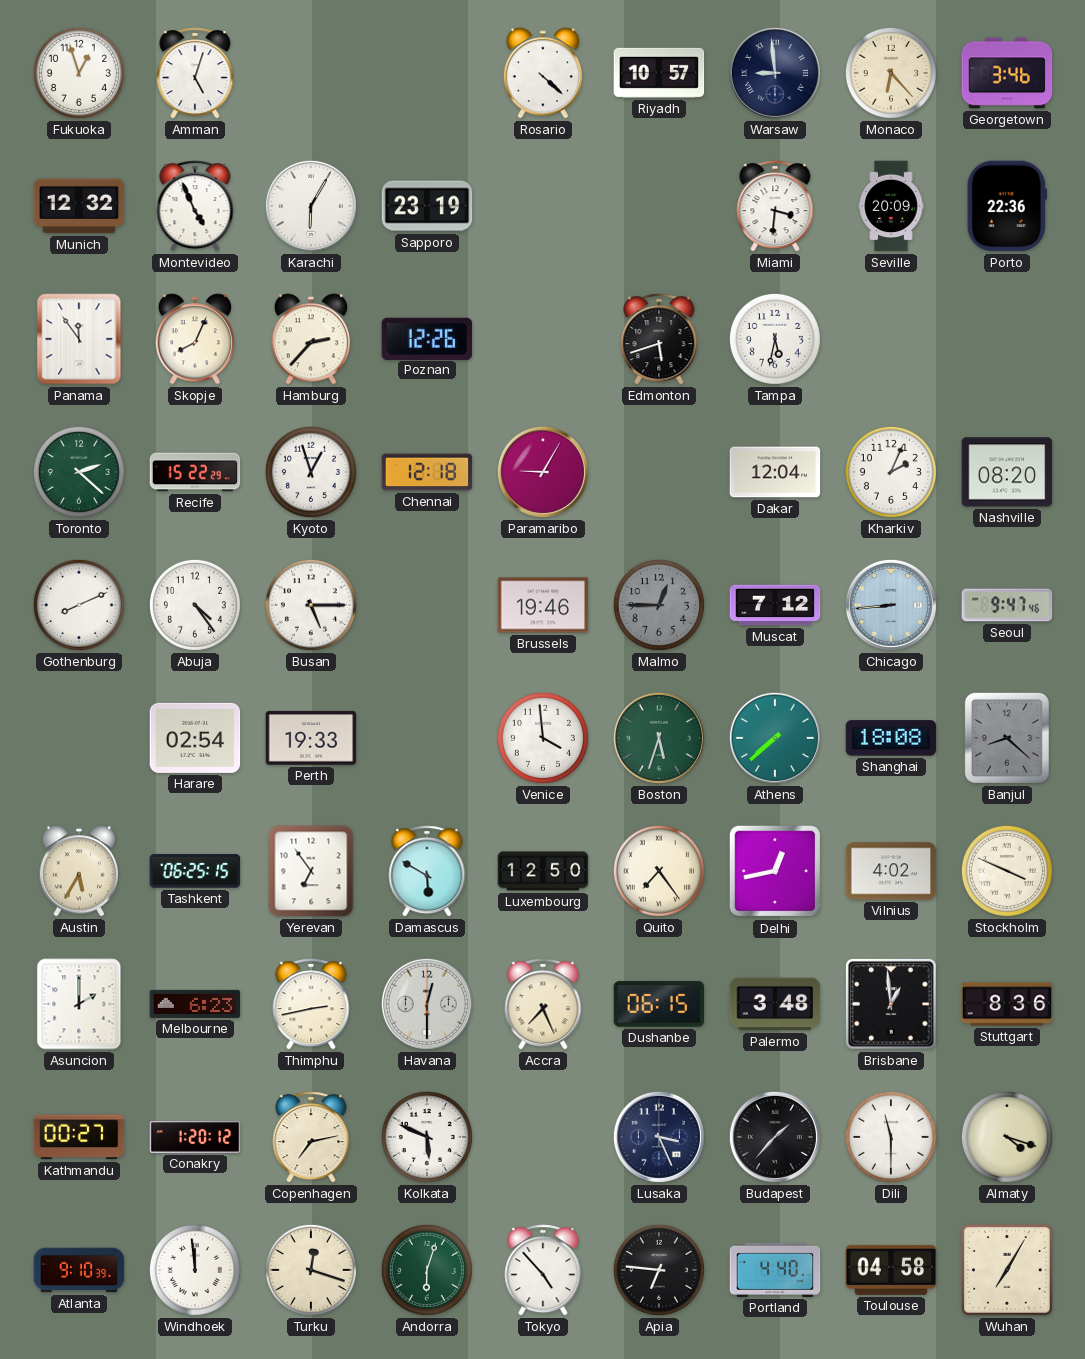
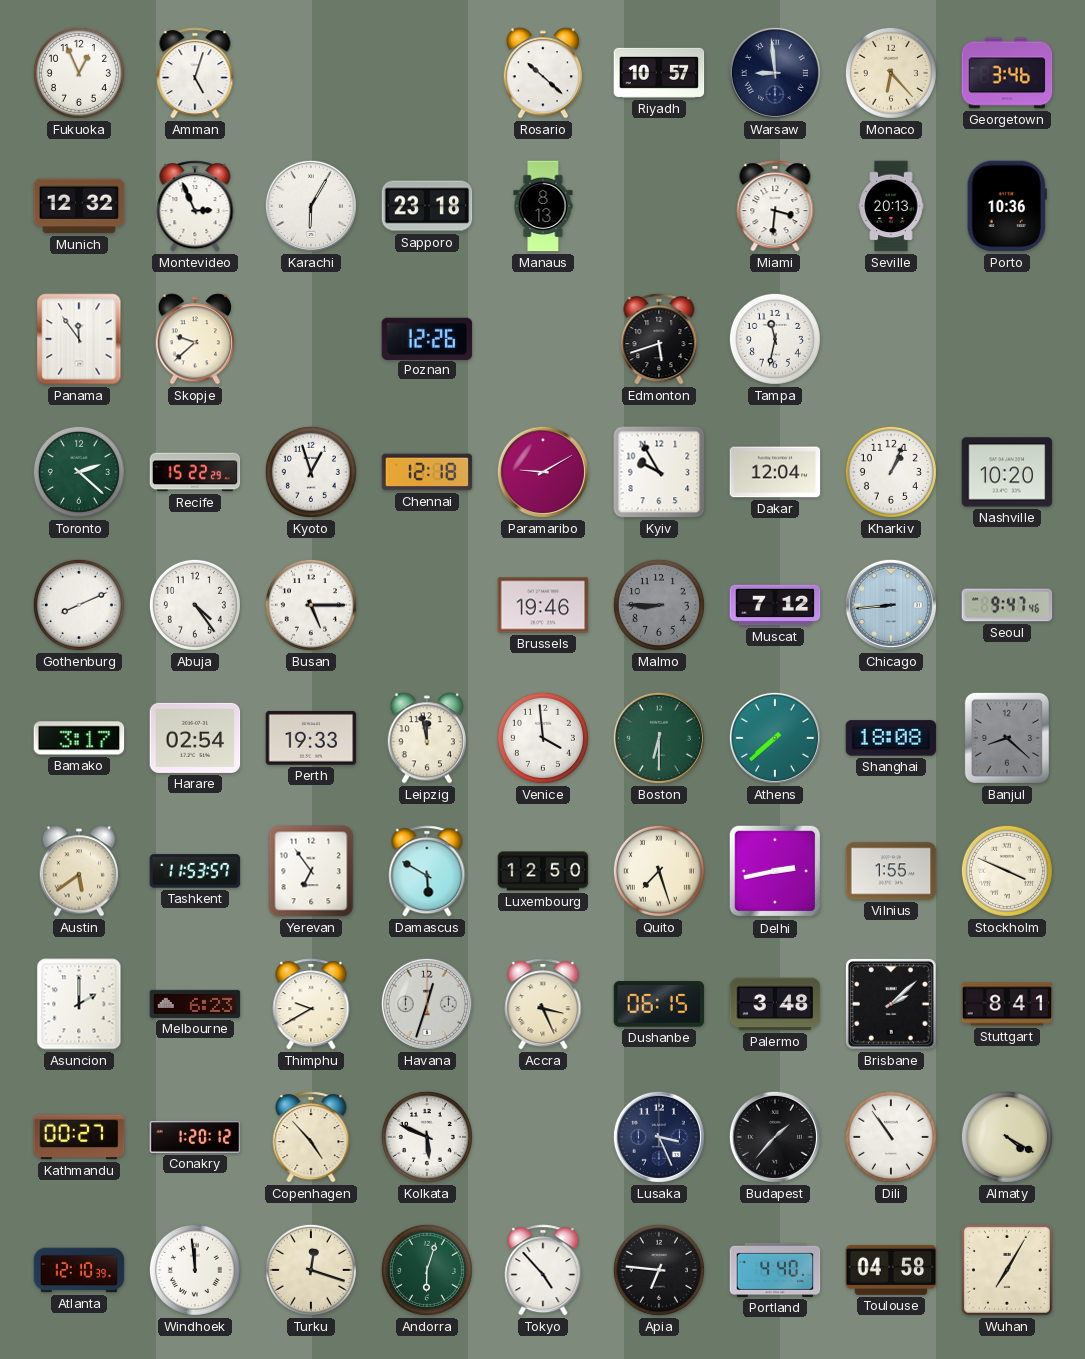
Fukuoka: 12:57 -> 12:56 (79, 73)
Rosario: 4:22 -> 10:22 (542, 73)
Montevideo: 4:56 -> 2:56 (195, 206)
Sapporo: 23:19 -> 23:18 (427, 206)
Manaus: none -> 8:13 (543, 206)
Seville: 20:09 -> 20:13 (891, 206)
Porto: 22:36 -> 10:36 (1007, 206)
Skopje: 8:04 -> 9:38 (194, 339)
Hamburg: 2:37 -> none (310, 339)
Tampa: 5:32 -> 11:32 (775, 339)
Paramaribo: 9:05 -> 9:10 (543, 472)
Kyiv: none -> 9:55 (659, 472)
Kharkiv: 2:04 -> 1:04 (891, 472)
Nashville: 08:20 -> 10:20 (1007, 472)
Malmo: 12:45 -> 8:45 (659, 605)
Bamako: none -> 3:17 (79, 738)
Leipzig: none -> 11:58 (426, 738)
Boston: 5:33 -> 6:30 (659, 738)
Austin: 5:35 -> 5:39 (78, 871)
Tashkent: 06:25 -> 11:53 (195, 871)
Quito: 7:24 -> 7:27 (659, 871)
Delhi: 12:43 -> 2:43 (775, 871)
Vilnius: 4:02 -> 1:55 (891, 871)
Thimphu: 2:43 -> 9:40 (311, 1004)
Havana: 12:30 -> 12:33 (427, 1004)
Accra: 7:26 -> 3:26 (543, 1004)
Brisbane: 12:59 -> 2:08 (891, 1004)
Stuttgart: 8:36 -> 8:41 (1007, 1004)
Copenhagen: 7:13 -> 4:53 (311, 1137)
Dili: 11:30 -> 10:54 (891, 1137)
Almaty: 4:18 -> 4:20 (1007, 1137)
Atlanta: 9:10 -> 12:10 (79, 1270)
